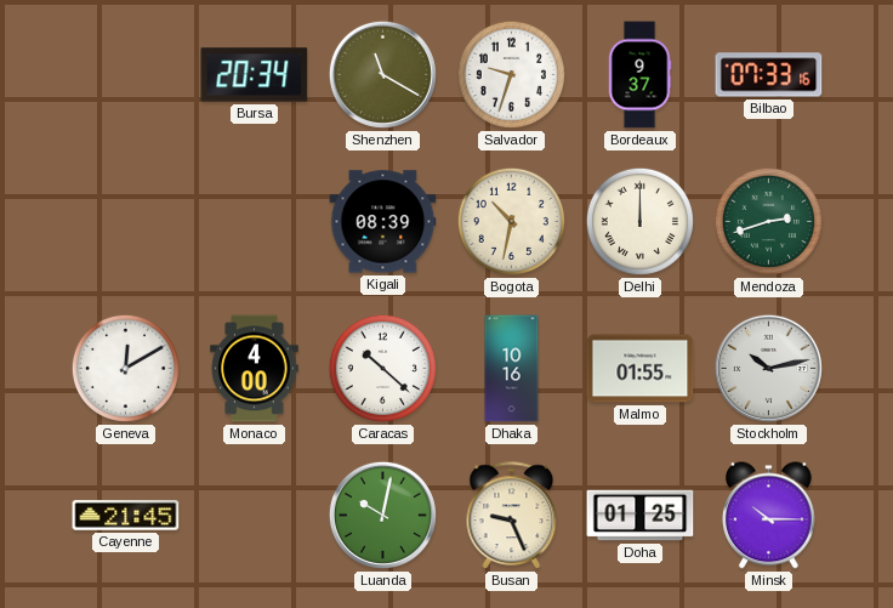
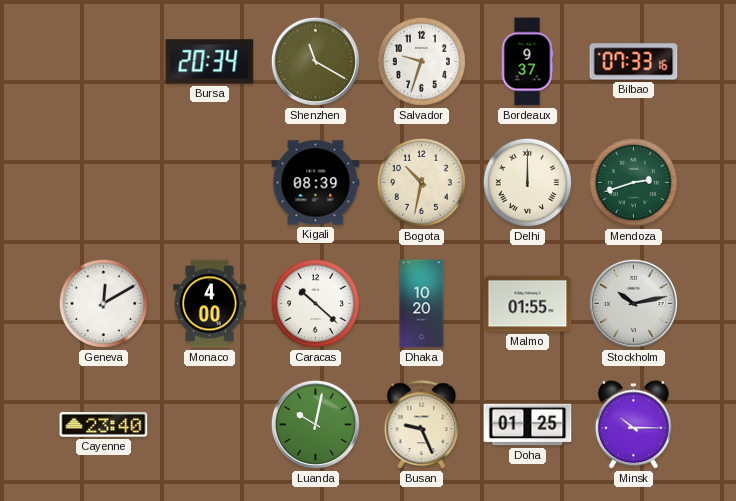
Dhaka: 10:16 -> 10:20 (422, 304)
Cayenne: 21:45 -> 23:40 (104, 425)
